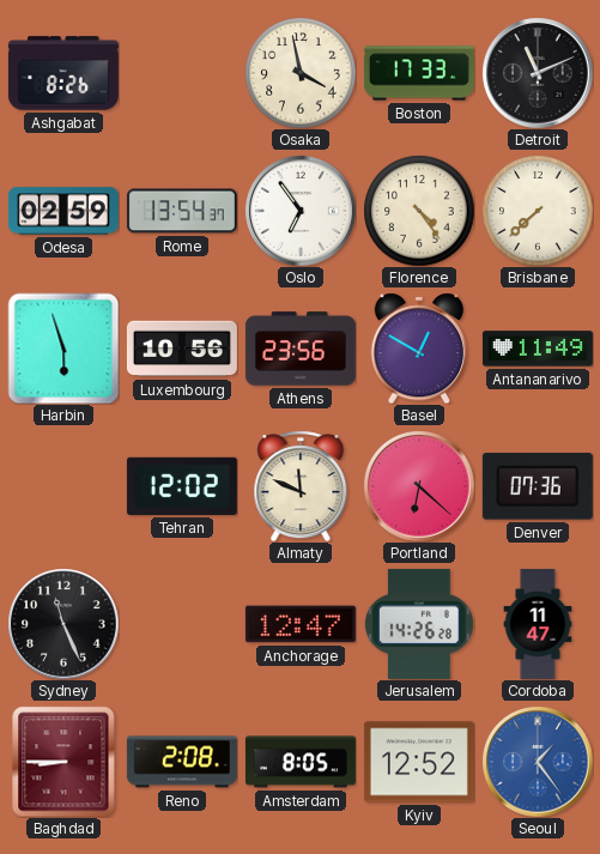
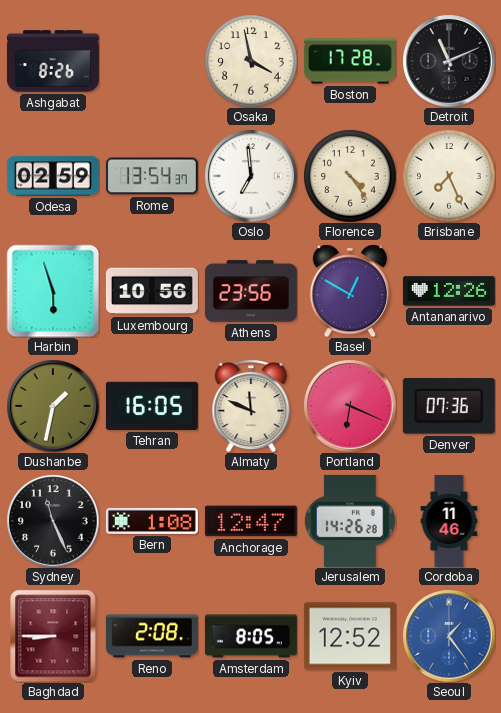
Boston: 17:33 -> 17:28 (350, 61)
Oslo: 6:54 -> 6:59 (251, 176)
Brisbane: 7:38 -> 7:26 (449, 176)
Antananarivo: 11:49 -> 12:26 (449, 291)
Dushanbe: none -> 1:32 (53, 406)
Tehran: 12:02 -> 16:05 (152, 406)
Portland: 6:22 -> 6:19 (350, 406)
Bern: none -> 1:08 (152, 521)
Cordoba: 11:47 -> 11:46 (449, 521)
